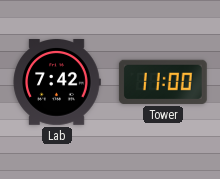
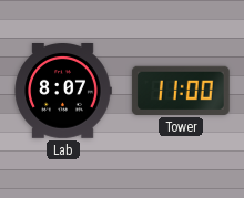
Lab: 7:42 -> 8:07 (63, 92)
